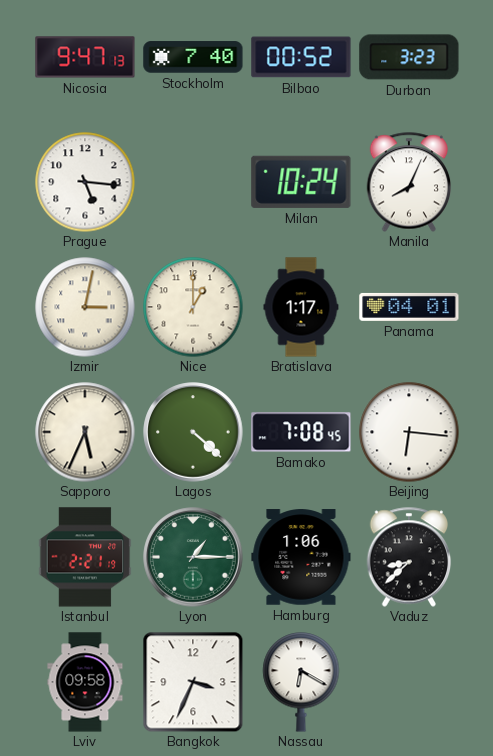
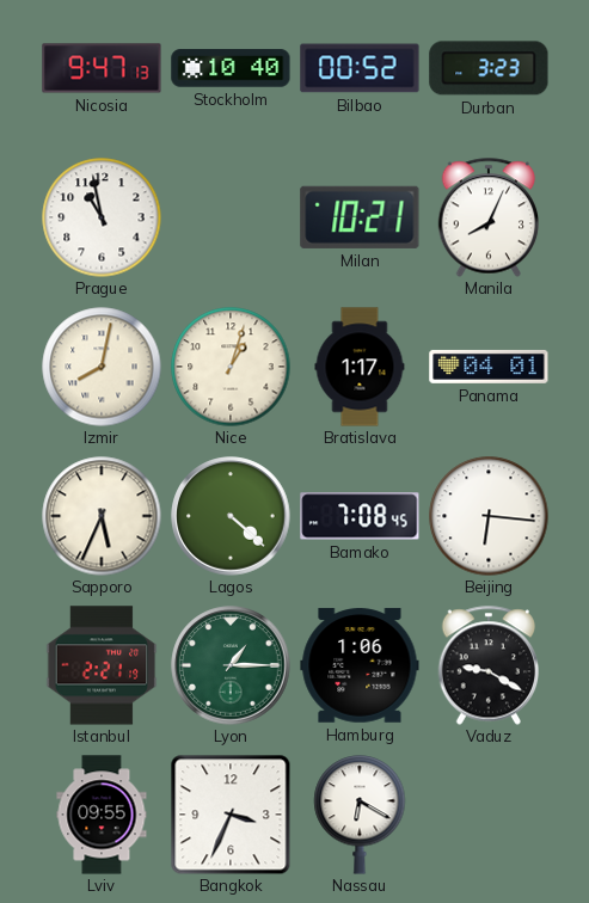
Stockholm: 7:40 -> 10:40 (231, 68)
Prague: 5:16 -> 10:58 (102, 217)
Milan: 10:24 -> 10:21 (360, 217)
Izmir: 3:02 -> 8:02 (102, 367)
Nice: 1:00 -> 1:03 (231, 367)
Vaduz: 8:38 -> 9:20 (489, 665)
Lviv: 09:58 -> 09:55 (102, 815)
